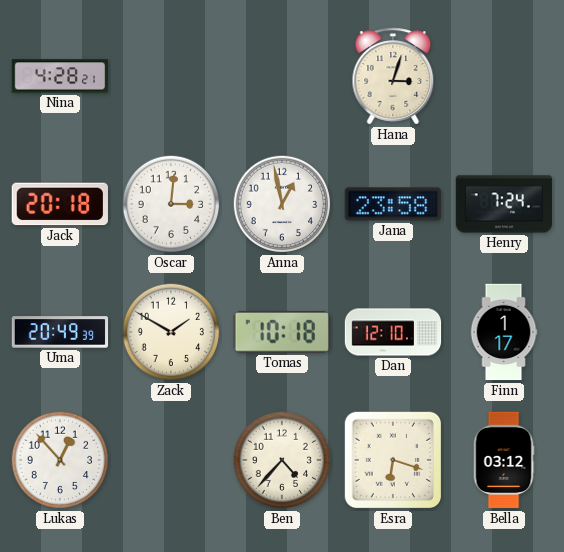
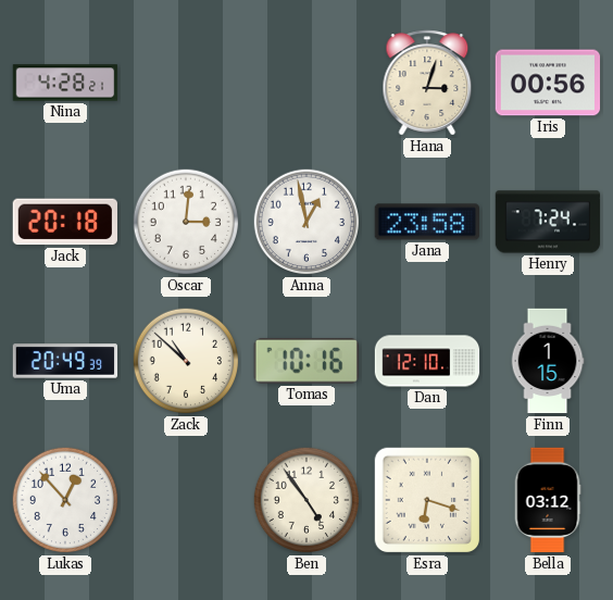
Iris: none -> 00:56 (548, 83)
Zack: 1:50 -> 10:52 (186, 361)
Tomas: 10:18 -> 10:16 (306, 361)
Finn: 1:17 -> 1:15 (548, 361)
Ben: 4:37 -> 4:54 (306, 500)
